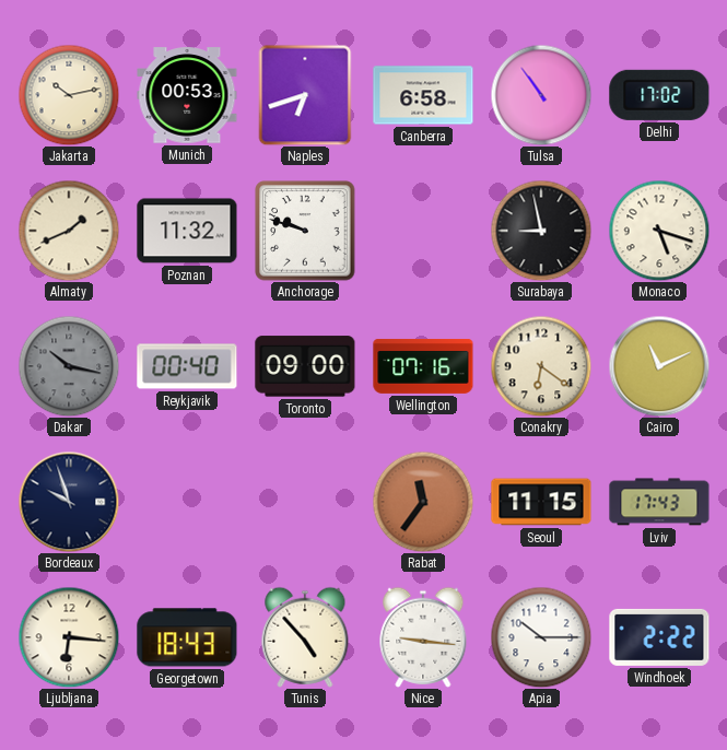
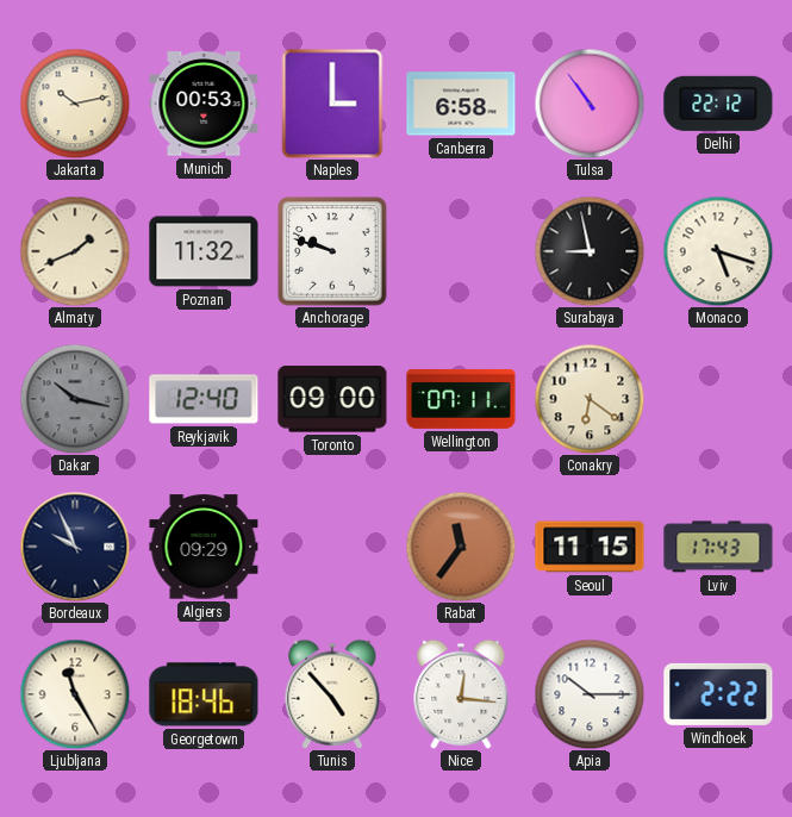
Naples: 6:42 -> 3:00 (332, 104)
Delhi: 17:02 -> 22:12 (718, 104)
Reykjavik: 00:40 -> 12:40 (204, 399)
Wellington: 07:16 -> 07:11 (461, 399)
Cairo: 11:11 -> none (659, 366)
Bordeaux: 9:57 -> 9:56 (75, 547)
Algiers: none -> 09:29 (204, 547)
Ljubljana: 6:16 -> 11:25 (75, 694)
Georgetown: 18:43 -> 18:46 (204, 694)
Nice: 9:16 -> 12:16 (461, 694)
